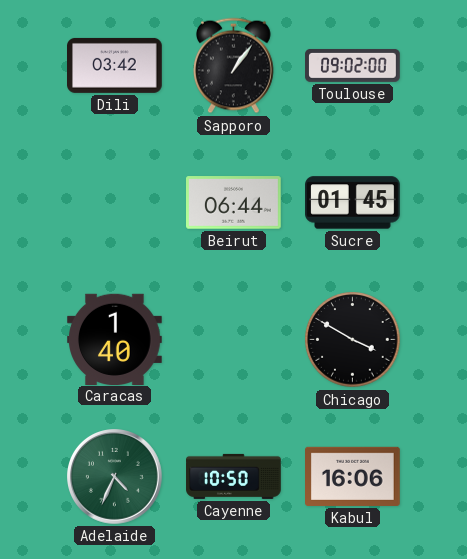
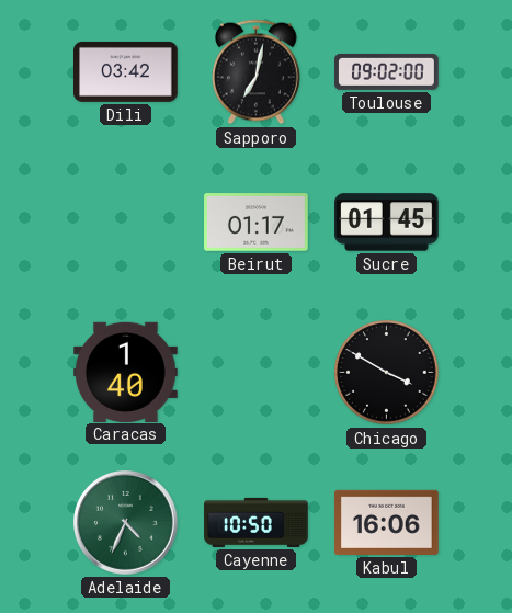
Sapporo: 1:06 -> 7:02 (257, 72)
Beirut: 06:44 -> 01:17 (257, 223)
